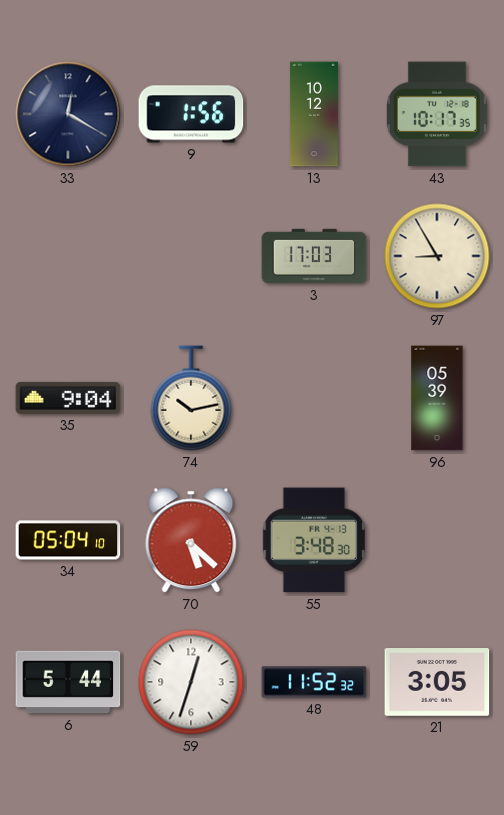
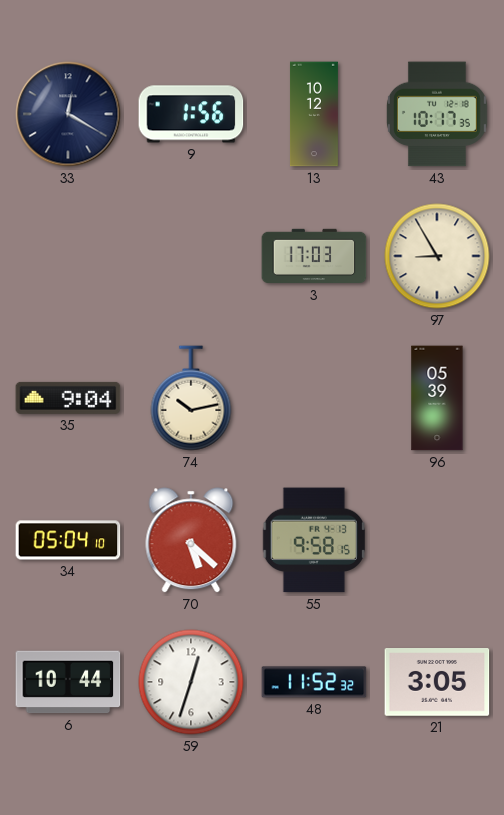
55: 3:48 -> 9:58 (314, 540)
6: 5:44 -> 10:44 (68, 682)
